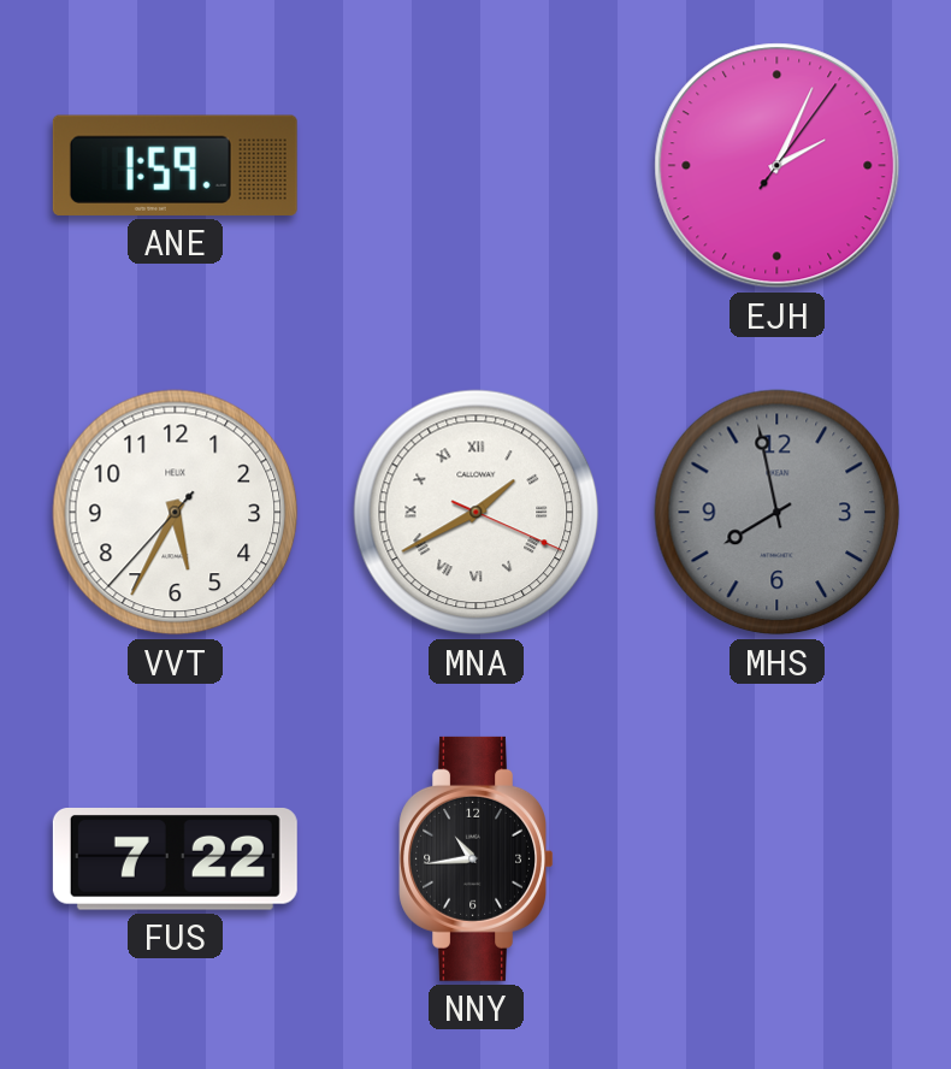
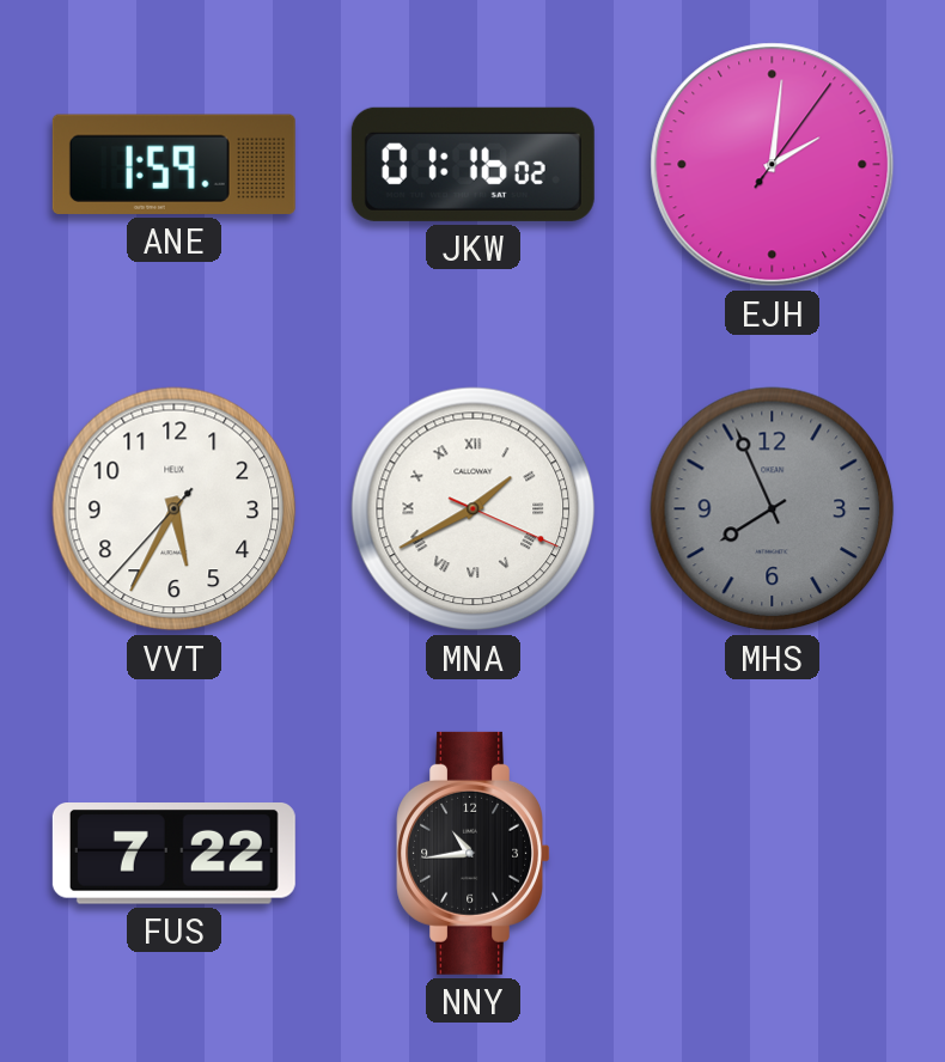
JKW: none -> 01:16 (472, 164)
EJH: 2:04 -> 2:01 (773, 165)
MHS: 7:58 -> 7:56 (773, 509)
